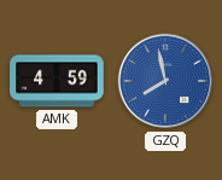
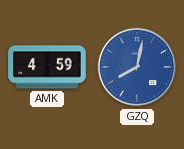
GZQ: 7:58 -> 8:02 (137, 67)
